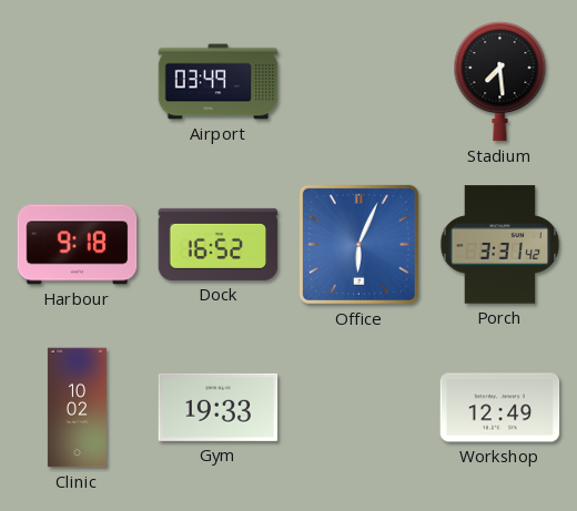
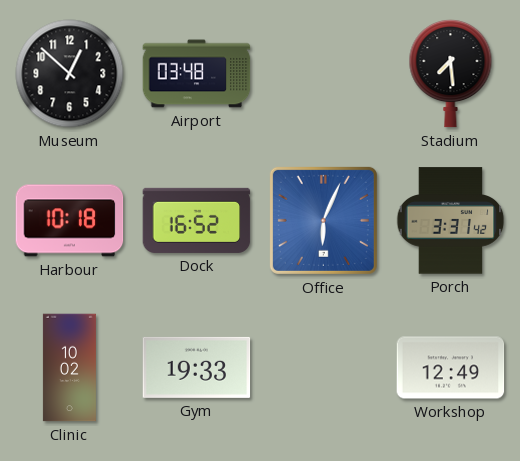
Museum: none -> 12:52 (70, 74)
Airport: 03:49 -> 03:48 (197, 74)
Harbour: 9:18 -> 10:18 (70, 221)
